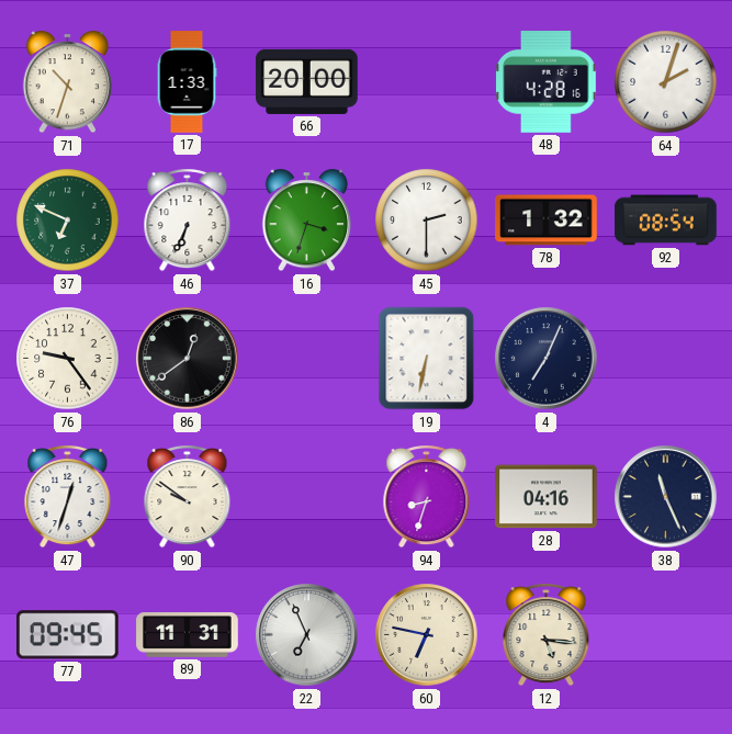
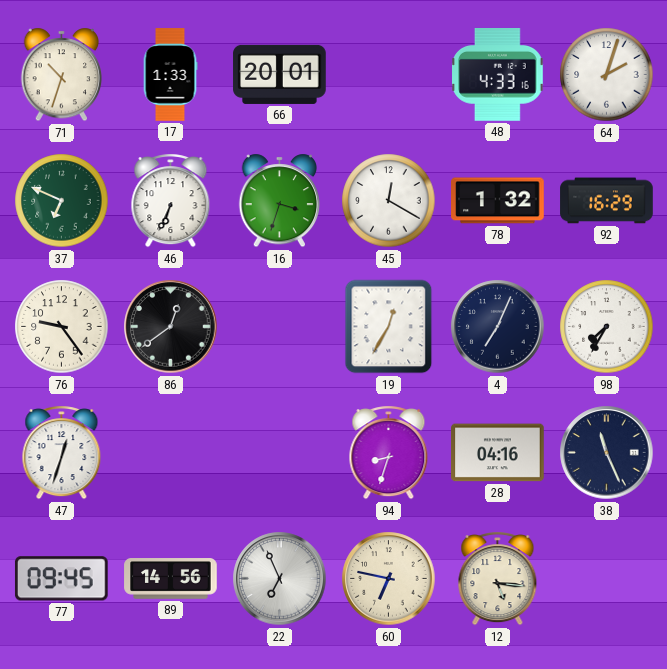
66: 20:00 -> 20:01 (280, 74)
48: 4:28 -> 4:33 (498, 75)
45: 2:30 -> 12:20 (389, 201)
92: 08:54 -> 16:29 (607, 201)
19: 6:32 -> 12:35 (389, 327)
98: none -> 7:35 (607, 327)
90: 9:51 -> none (188, 497)
89: 11:31 -> 14:56 (171, 579)
